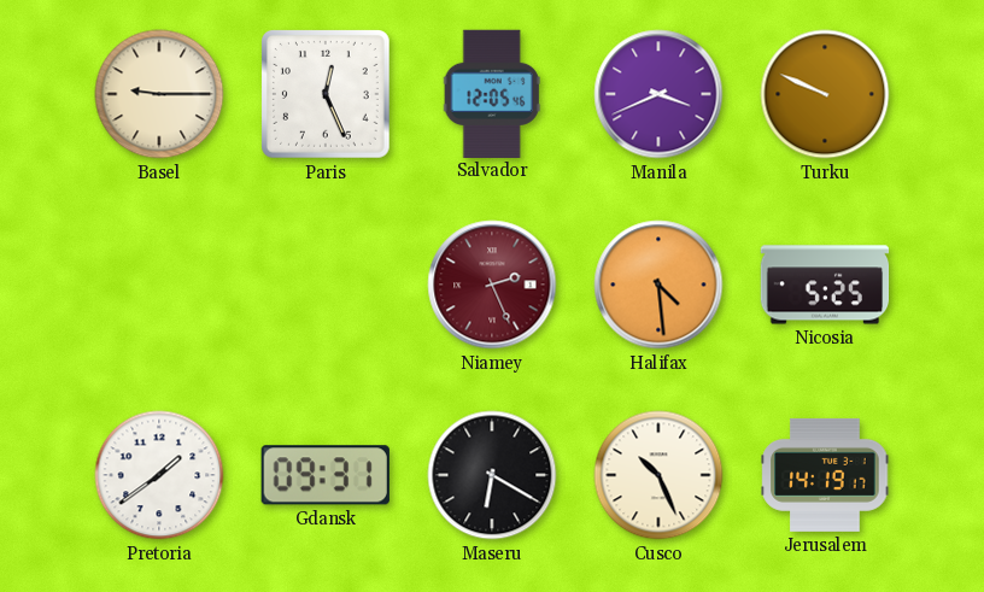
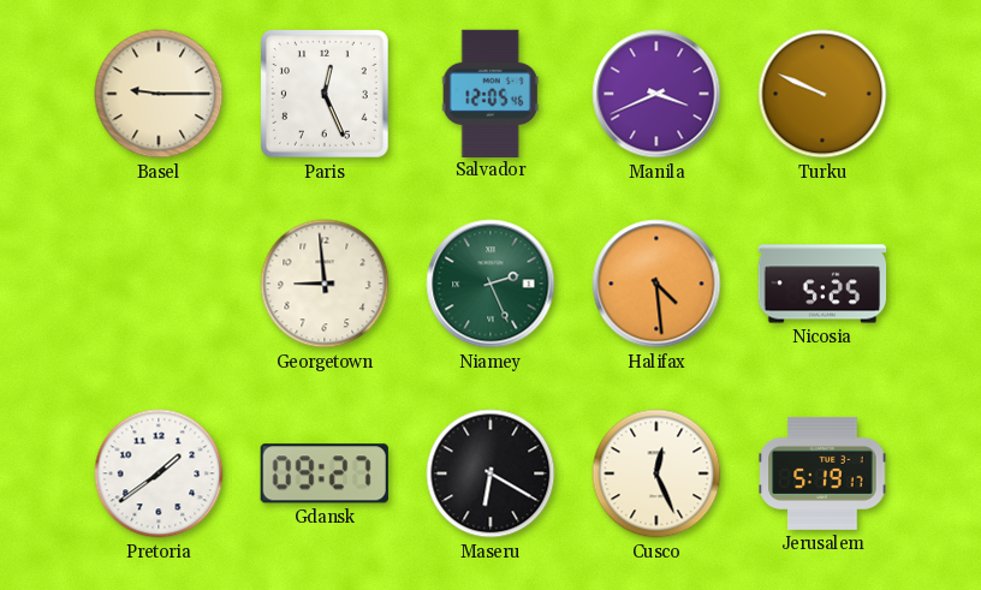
Georgetown: none -> 8:59 (325, 284)
Niamey dial: burgundy -> green (490, 284)
Gdansk: 09:31 -> 09:27 (325, 473)
Cusco: 10:26 -> 12:26 (656, 473)
Jerusalem: 14:19 -> 5:19 (822, 473)
